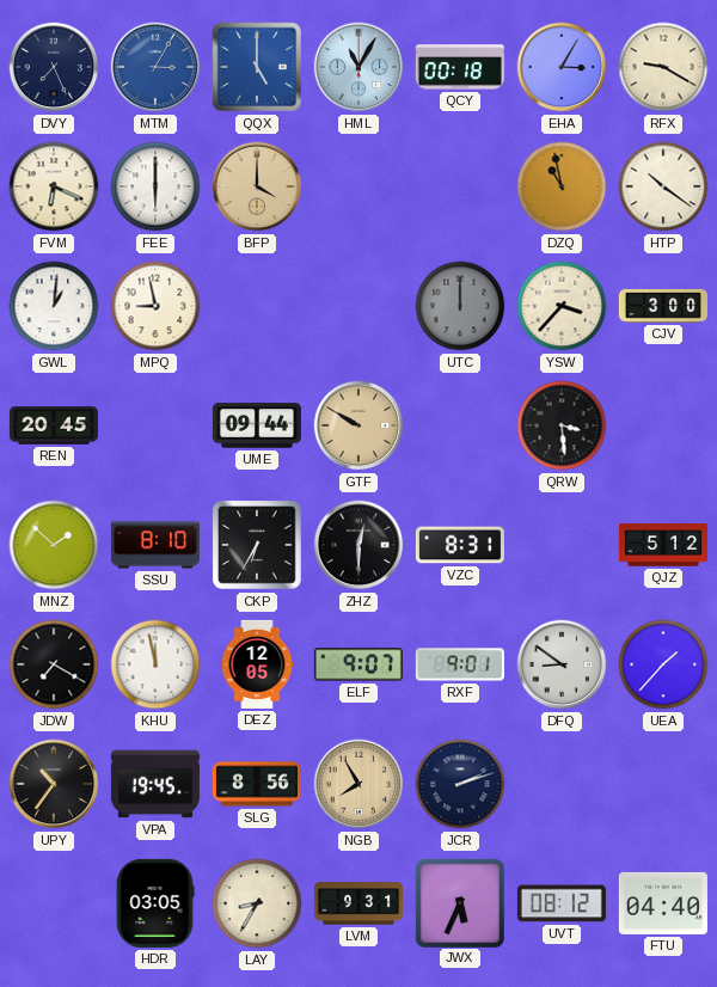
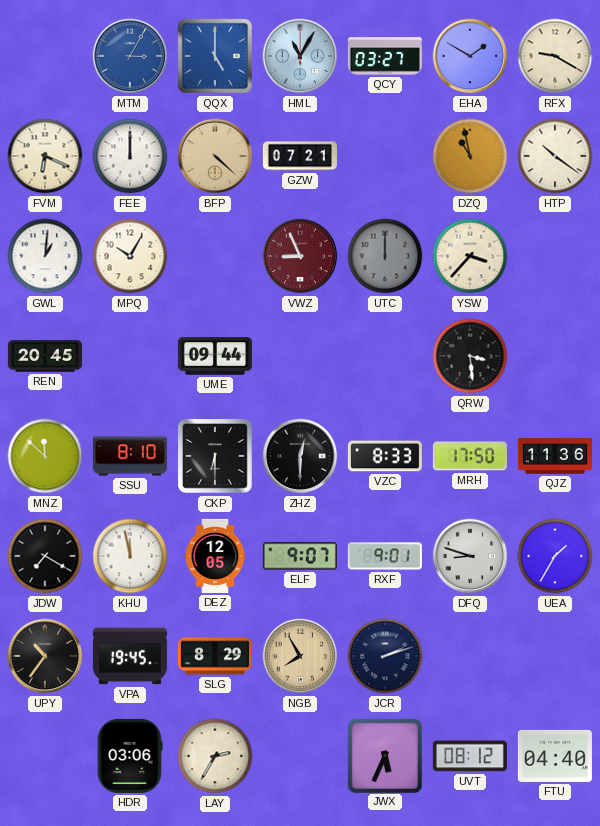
DVY: 7:26 -> none (54, 67)
QCY: 00:18 -> 03:27 (385, 56)
EHA: 3:05 -> 1:50 (470, 56)
FEE: 6:00 -> 12:00 (130, 156)
BFP: 4:00 -> 4:22 (215, 156)
GZW: none -> 07:21 (300, 156)
MPQ: 8:58 -> 10:05 (130, 256)
VWZ: none -> 8:56 (300, 256)
CJV: 3:00 -> none (663, 306)
GTF: 9:50 -> none (358, 425)
MNZ: 1:52 -> 11:52 (45, 456)
CKP: 6:35 -> 6:30 (215, 456)
VZC: 8:31 -> 8:33 (385, 456)
MRH: none -> 17:50 (470, 456)
QJZ: 5:12 -> 11:36 (555, 456)
DFQ: 8:51 -> 8:48 (470, 556)
UEA: 1:37 -> 1:35 (555, 556)
SLG: 8:56 -> 8:29 (215, 656)
HDR: 03:05 -> 03:06 (130, 756)
LAY: 8:35 -> 2:35 (215, 756)
LVM: 9:31 -> none (358, 903)
